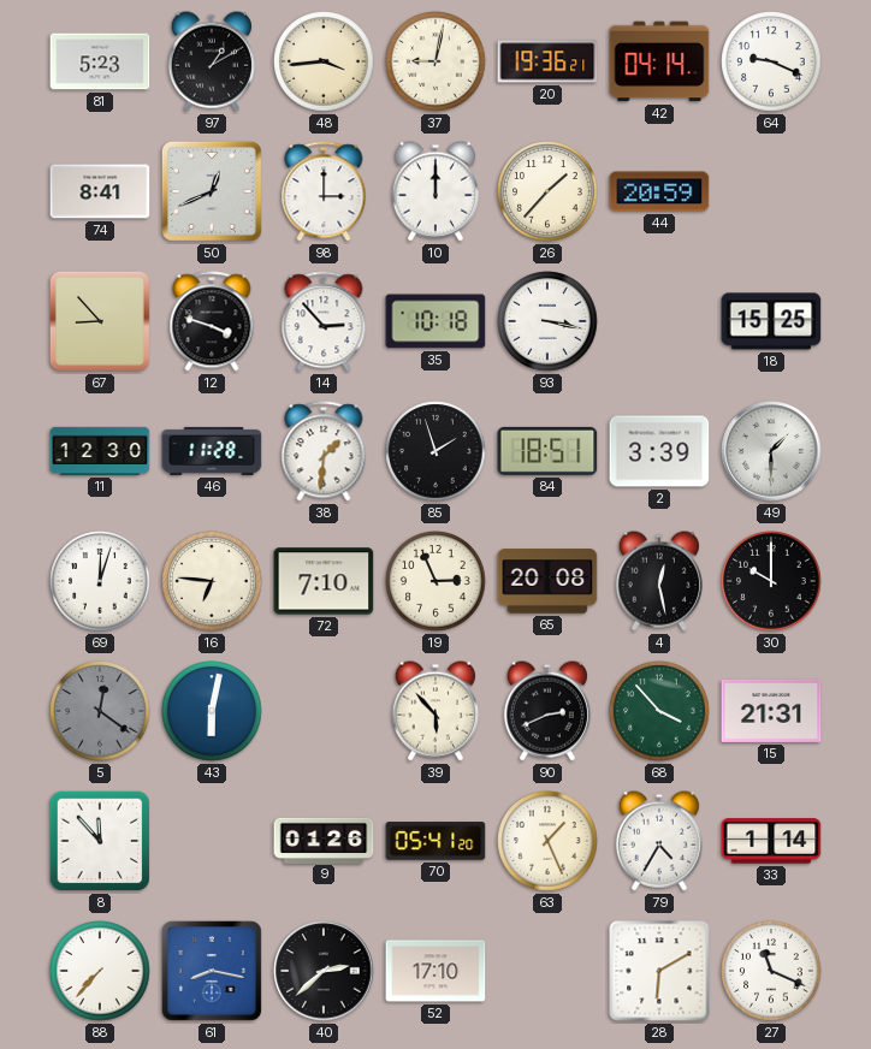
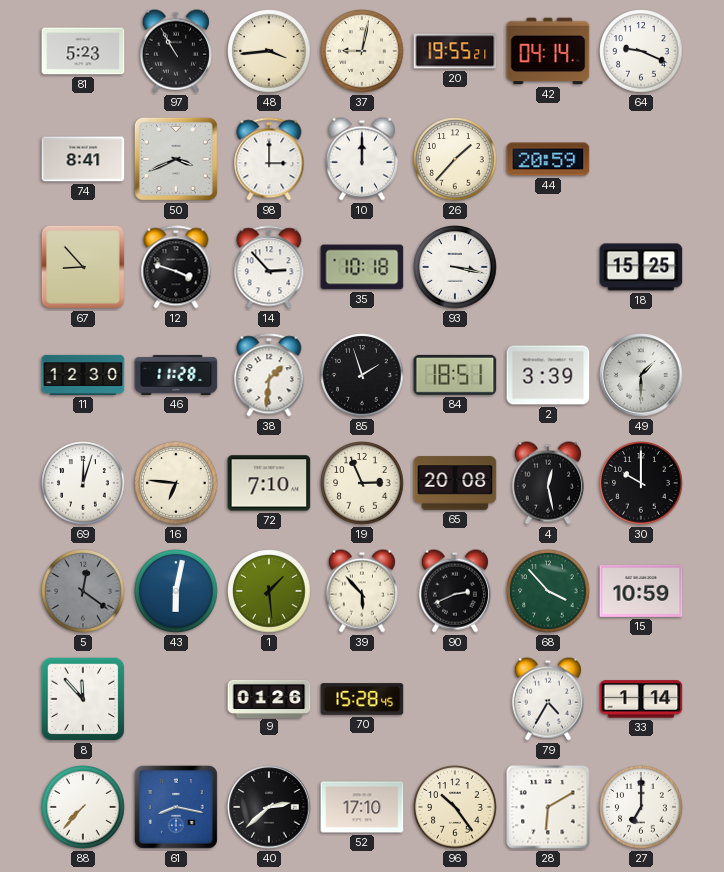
97: 1:10 -> 10:55 (176, 51)
20: 19:36 -> 19:55 (455, 51)
50: 12:41 -> 3:41 (176, 159)
1: none -> 1:29 (269, 591)
15: 21:31 -> 10:59 (641, 591)
70: 05:41 -> 15:28 (362, 699)
63: 1:26 -> none (547, 841)
96: none -> 10:24 (455, 807)
27: 11:19 -> 7:00 (641, 807)
